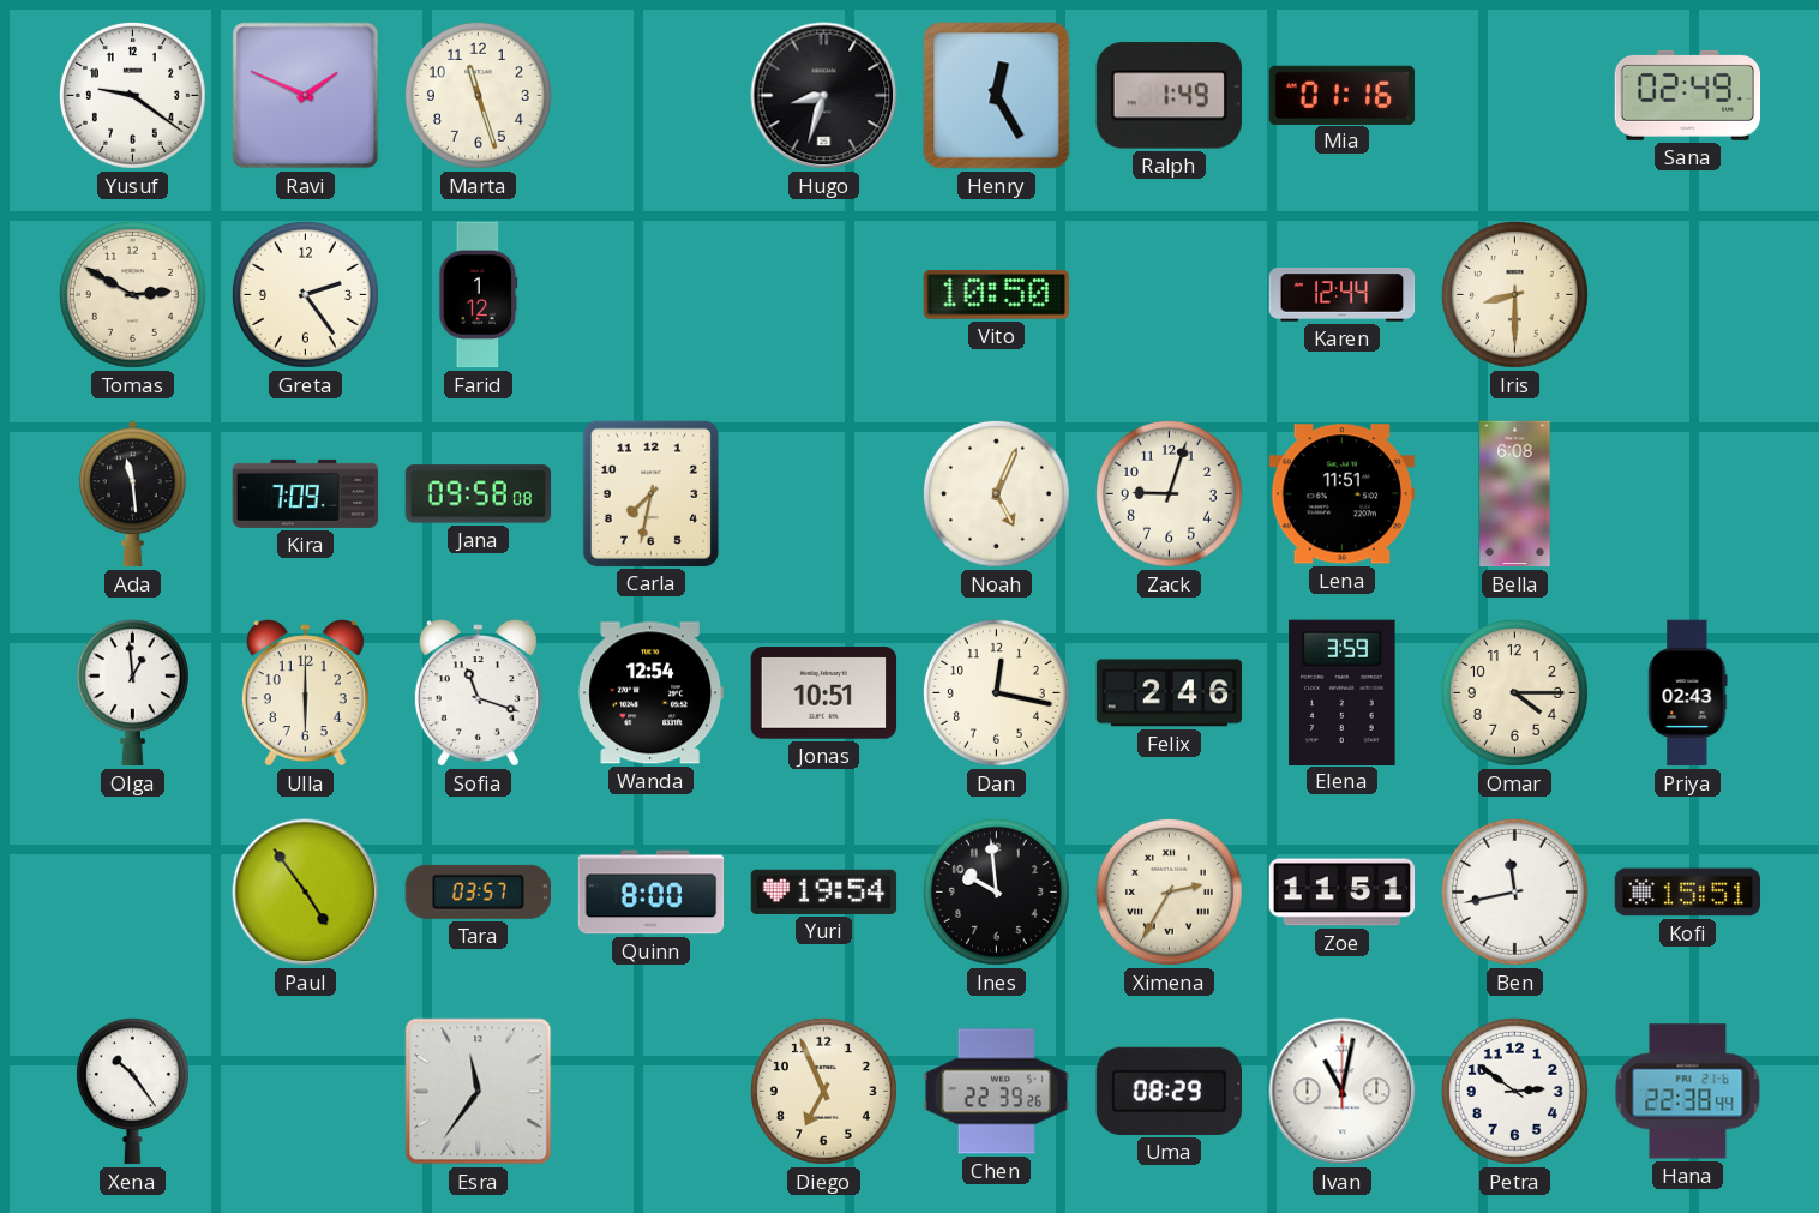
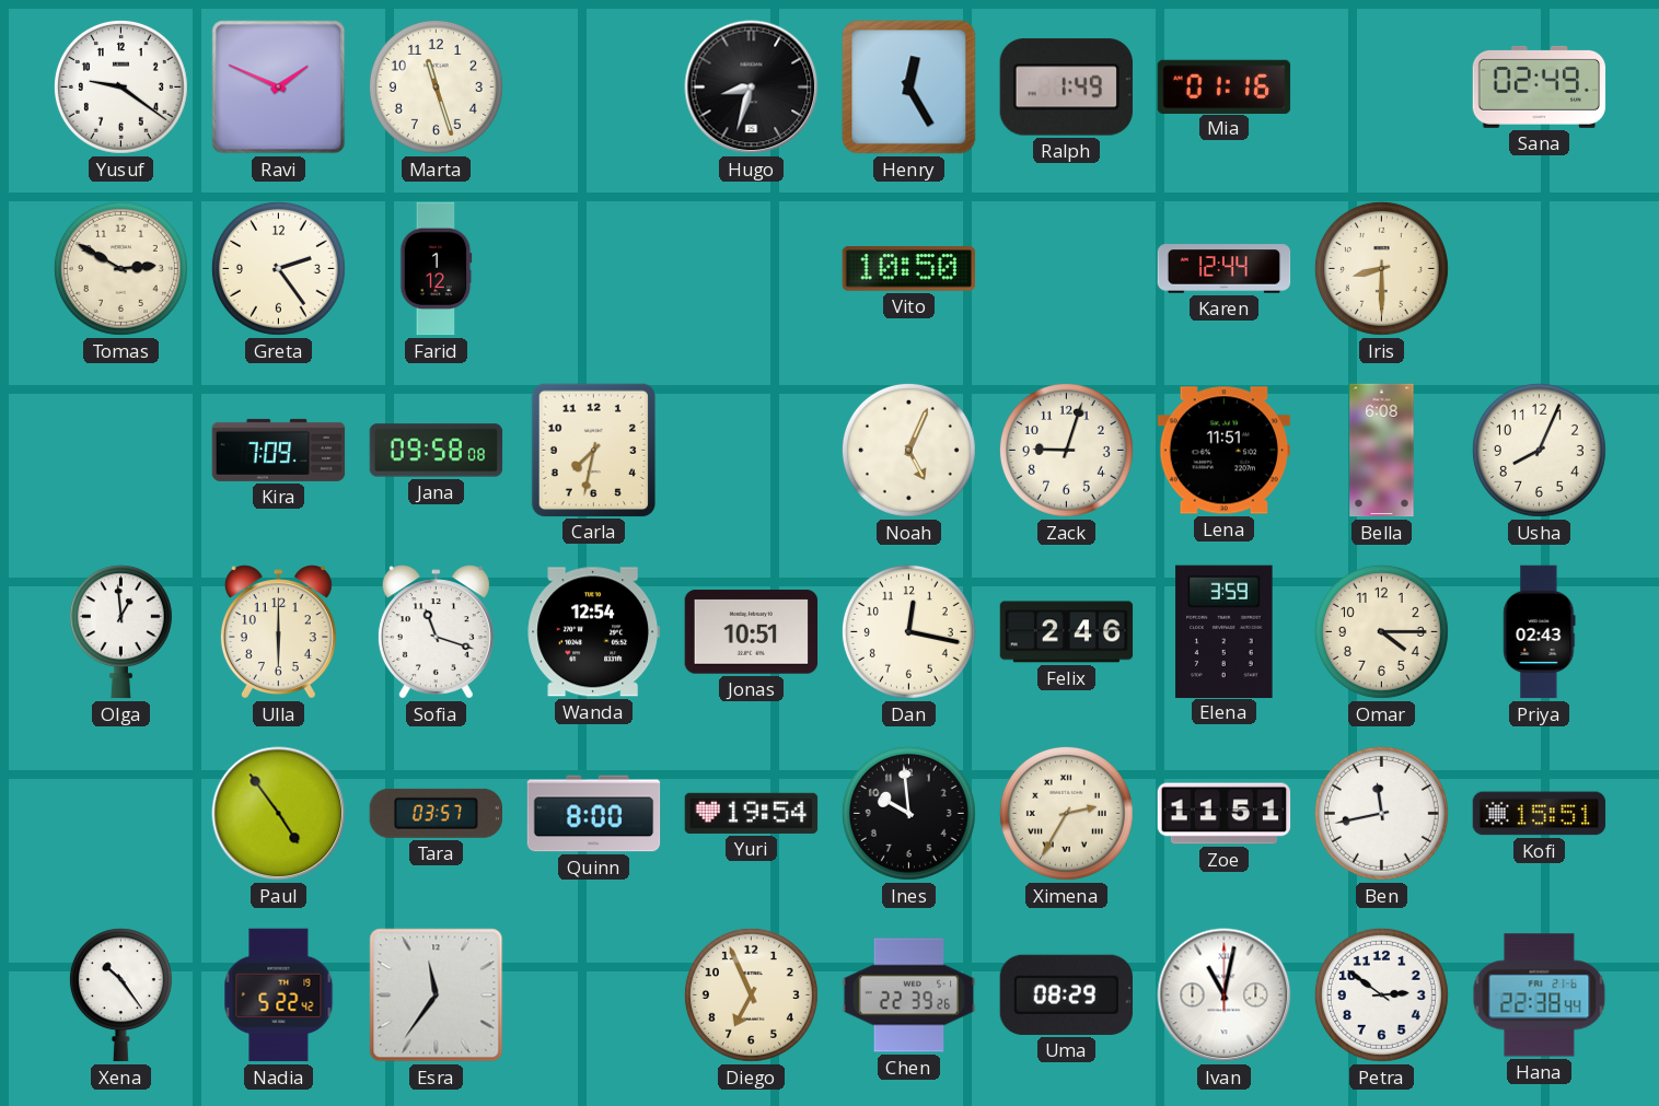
Ada: 11:29 -> none (132, 494)
Usha: none -> 8:04 (1539, 450)
Nadia: none -> 5:22 (279, 996)
